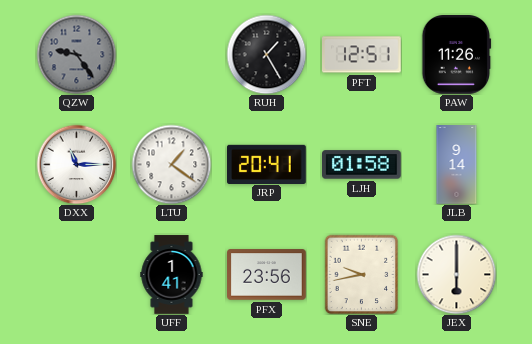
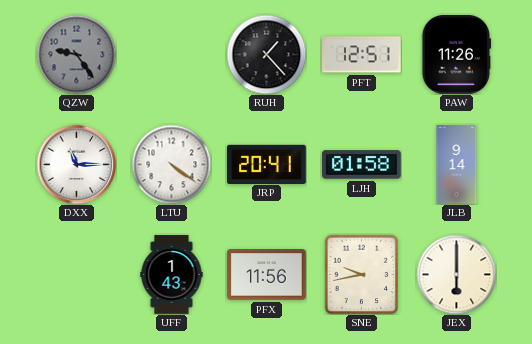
RUH: 1:25 -> 1:23 (266, 54)
LTU: 1:21 -> 4:21 (171, 164)
UFF: 1:41 -> 1:43 (172, 275)
PFX: 23:56 -> 11:56 (267, 275)
